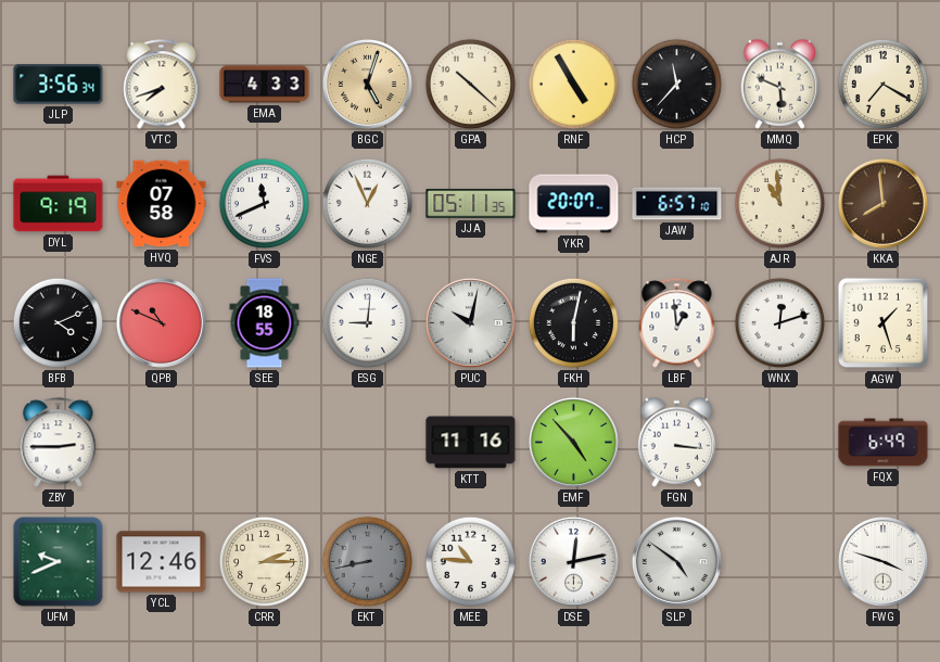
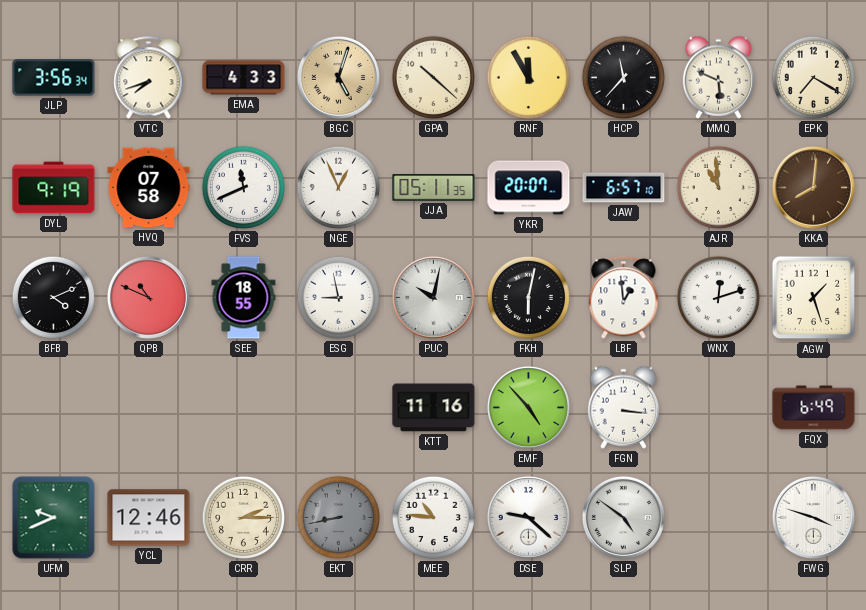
RNF: 4:55 -> 11:55 (528, 77)
KKA: 7:59 -> 8:01 (813, 187)
ESG: 9:01 -> 8:58 (338, 297)
ZBY: 2:45 -> none (59, 443)
DSE: 12:13 -> 9:22 (528, 517)
